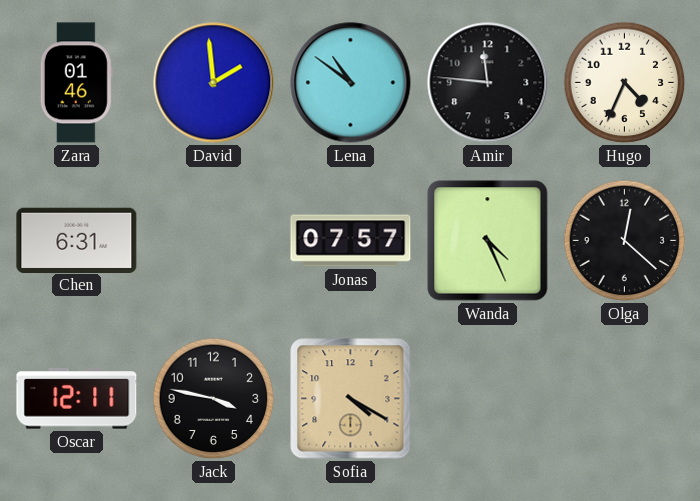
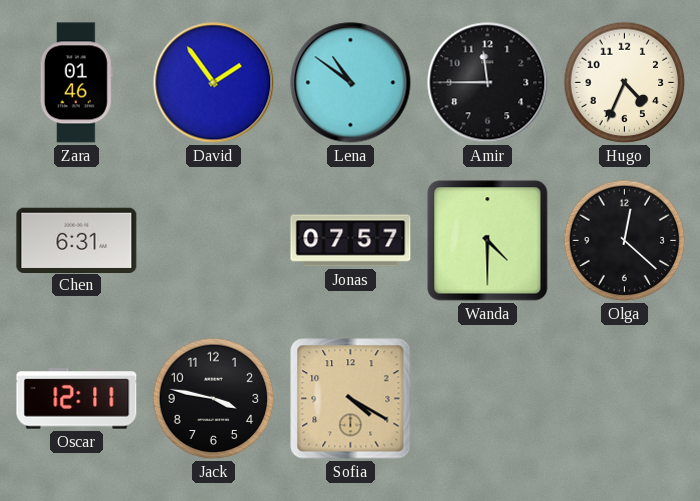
David: 1:59 -> 1:54 (214, 83)
Amir: 11:46 -> 11:45 (488, 83)
Wanda: 4:26 -> 4:30 (488, 241)
